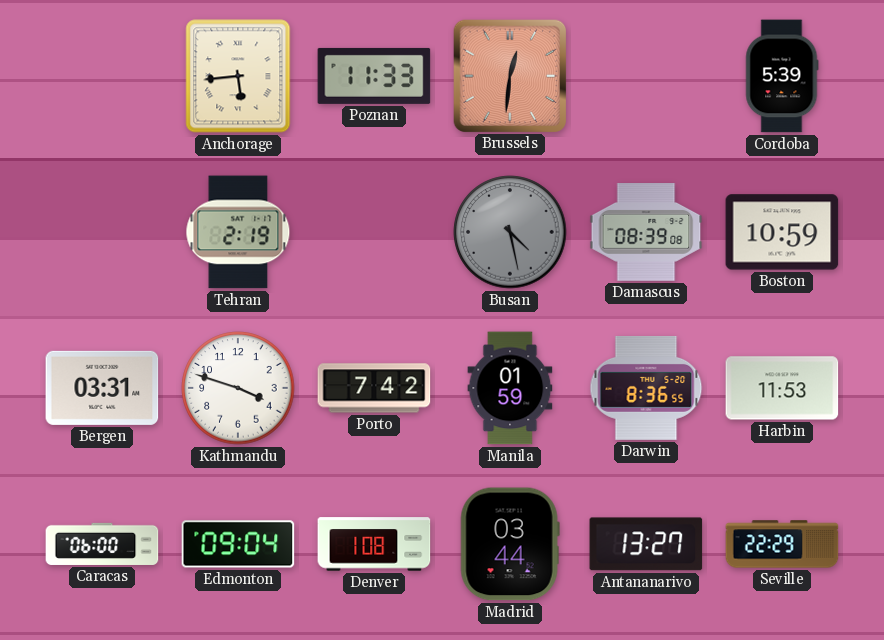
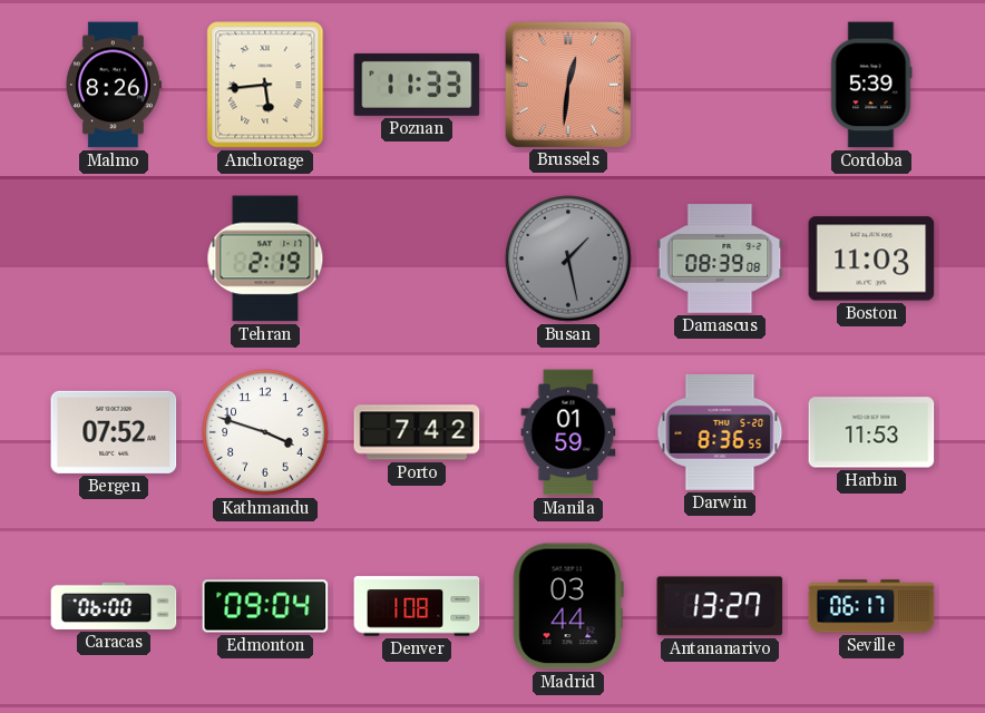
Malmo: none -> 8:26 (113, 85)
Busan: 4:28 -> 1:28 (568, 258)
Boston: 10:59 -> 11:03 (871, 258)
Bergen: 03:31 -> 07:52 (114, 432)
Seville: 22:29 -> 06:17 (871, 606)
